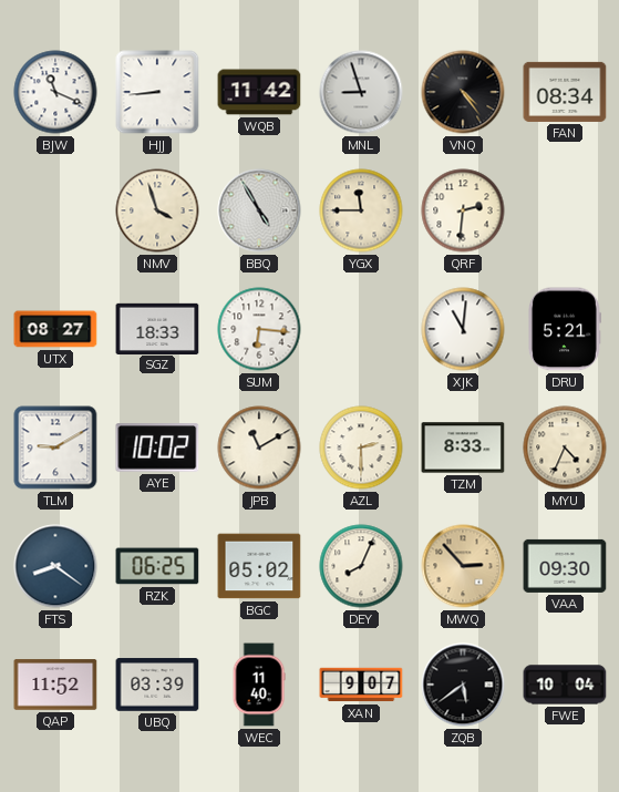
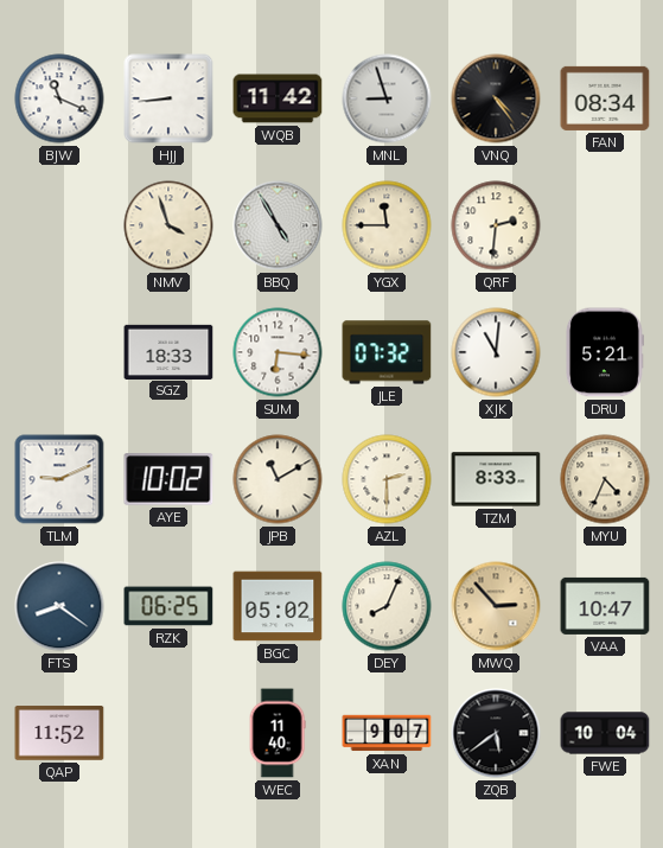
UTX: 08:27 -> none (55, 329)
JLE: none -> 07:32 (387, 352)
TLM: 9:10 -> 9:11 (59, 479)
VAA: 09:30 -> 10:47 (605, 606)
UBQ: 03:39 -> none (157, 685)
